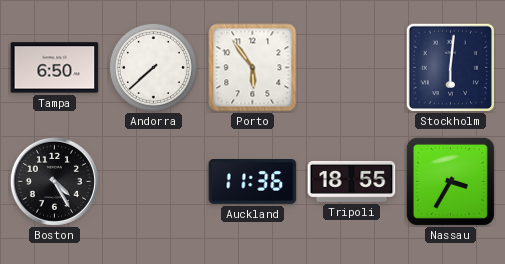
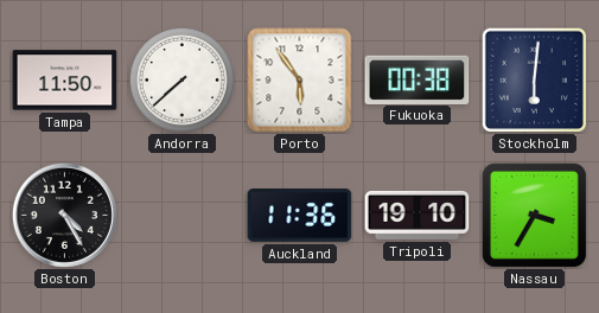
Tampa: 6:50 -> 11:50 (65, 81)
Fukuoka: none -> 00:38 (418, 79)
Tripoli: 18:55 -> 19:10 (418, 215)
